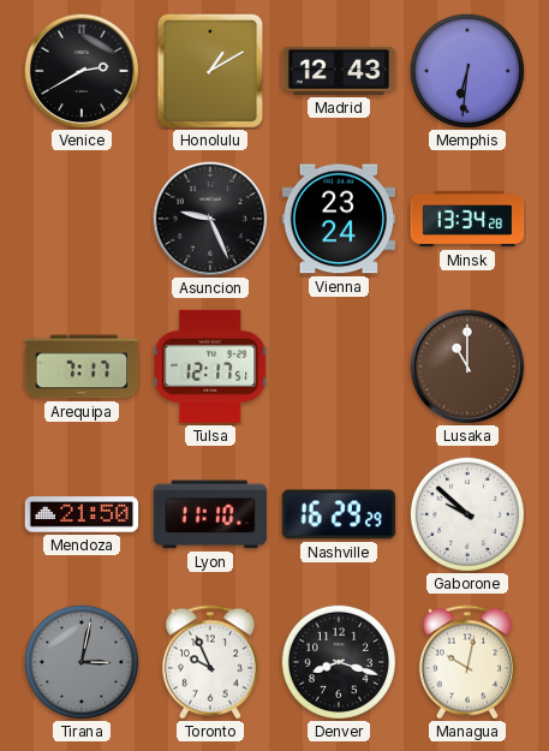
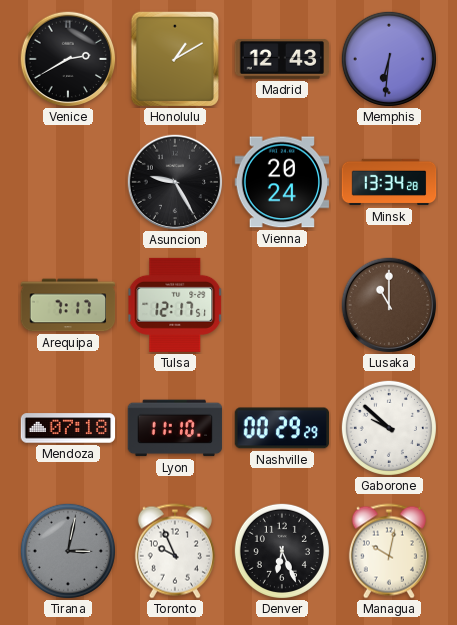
Asuncion: 9:26 -> 9:25 (175, 182)
Vienna: 23:24 -> 20:24 (282, 182)
Mendoza: 21:50 -> 07:18 (68, 428)
Nashville: 16:29 -> 00:29 (282, 428)
Denver: 8:18 -> 6:26 (282, 551)
